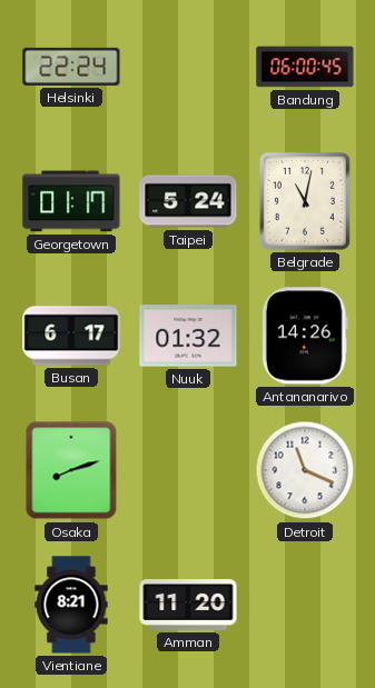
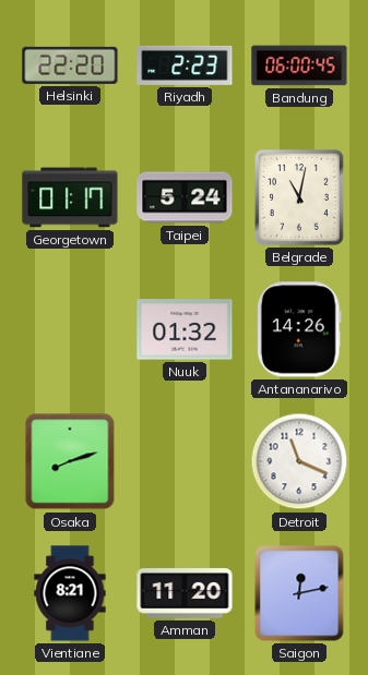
Helsinki: 22:24 -> 22:20 (70, 65)
Riyadh: none -> 2:23 (185, 65)
Busan: 6:17 -> none (71, 336)
Saigon: none -> 12:13 (299, 593)
